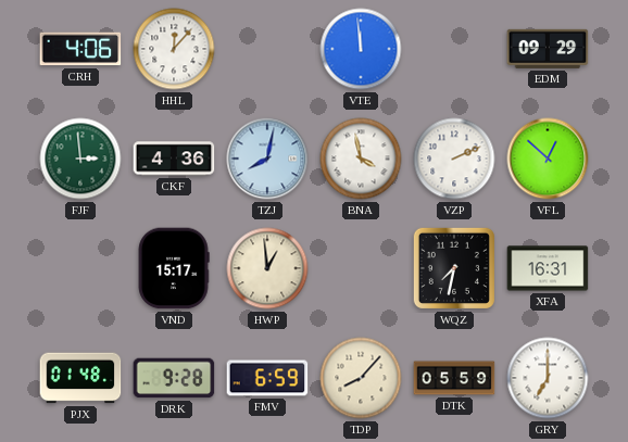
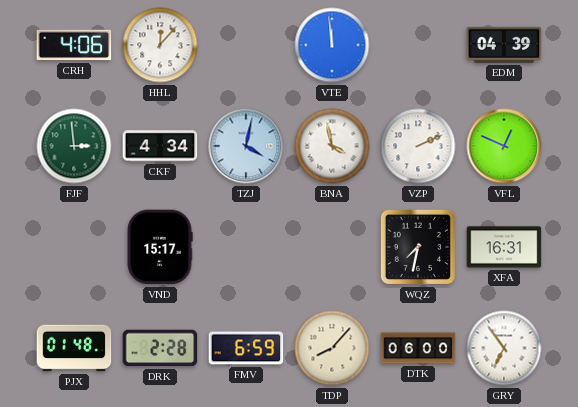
EDM: 09:29 -> 04:39 (504, 45)
CKF: 4:36 -> 4:34 (160, 146)
TZJ: 8:02 -> 4:02 (246, 146)
VFL: 12:52 -> 12:49 (504, 146)
HWP: 12:59 -> none (267, 268)
DRK: 9:28 -> 2:28 (160, 348)
DTK: 05:59 -> 06:00 (418, 348)
GRY: 7:00 -> 6:54 (504, 348)
